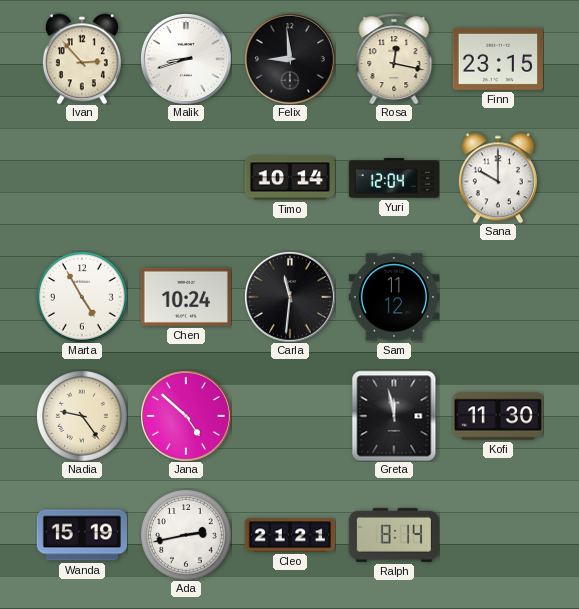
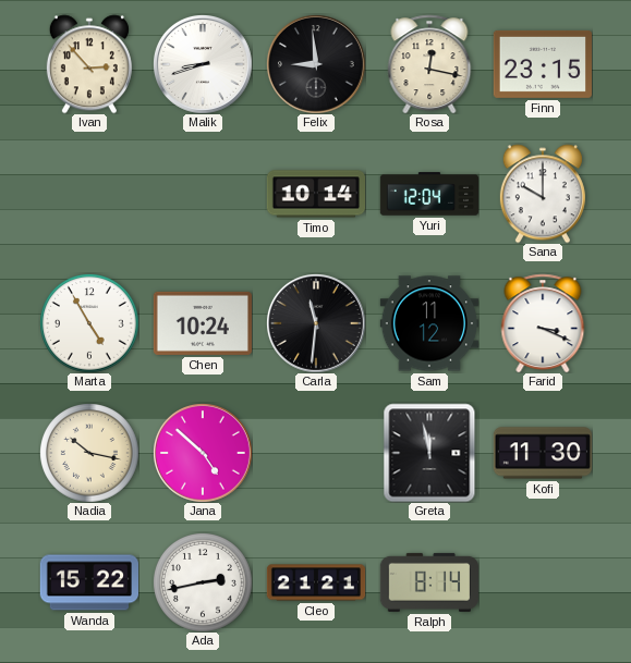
Farid: none -> 3:19 (543, 323)
Nadia: 9:24 -> 10:17 (89, 453)
Wanda: 15:19 -> 15:22 (88, 582)
